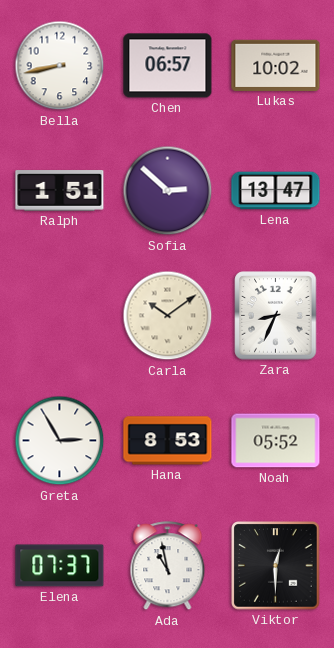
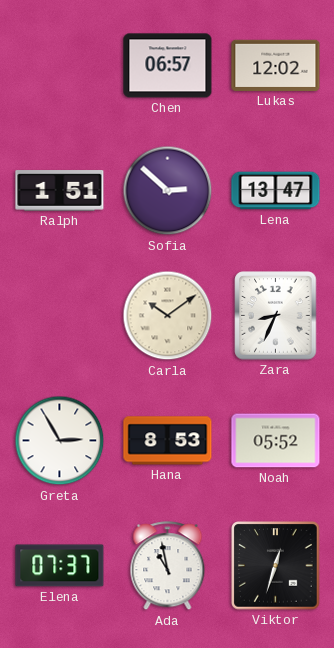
Bella: 8:43 -> none (60, 66)
Lukas: 10:02 -> 12:02 (276, 65)
Viktor: 12:30 -> 12:33 (276, 566)
